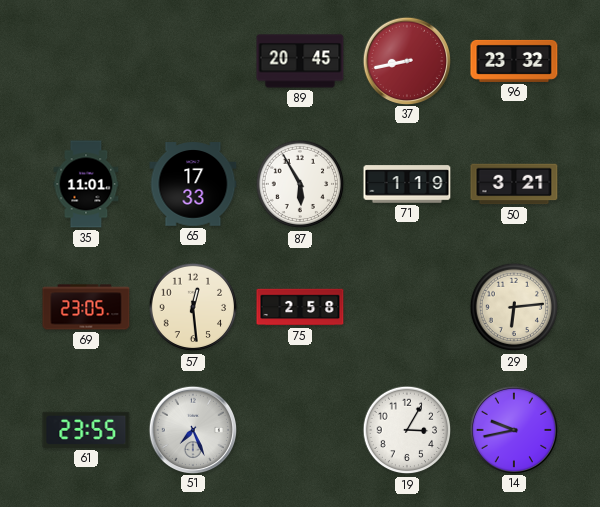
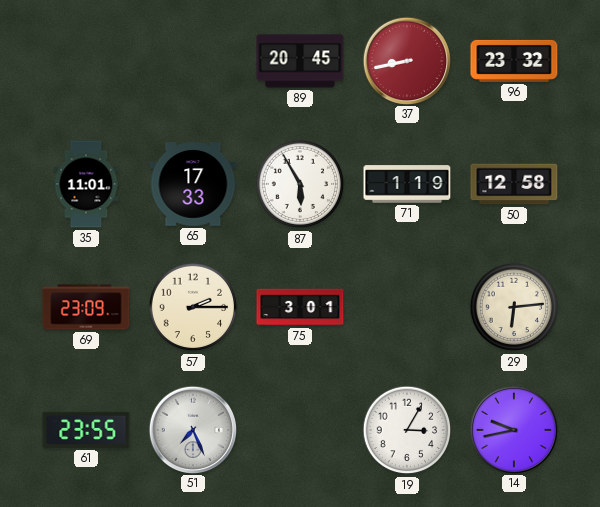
50: 3:21 -> 12:58 (514, 184)
69: 23:05 -> 23:09 (86, 307)
57: 12:29 -> 2:15 (193, 307)
75: 2:58 -> 3:01 (300, 307)
